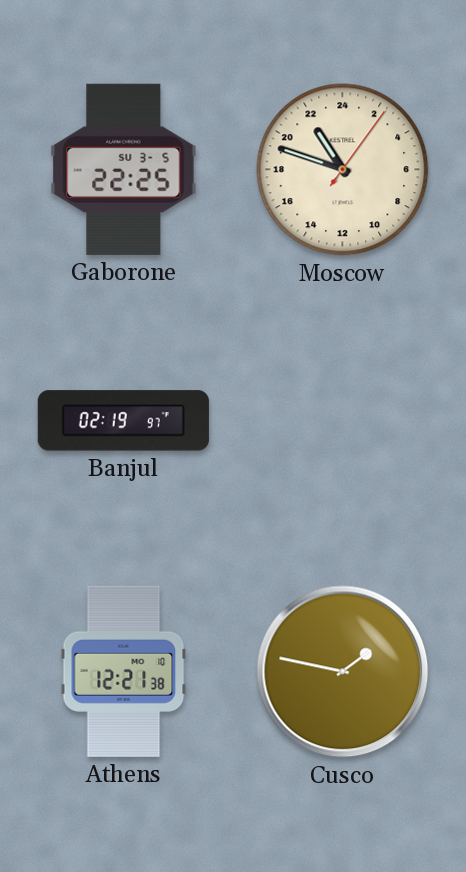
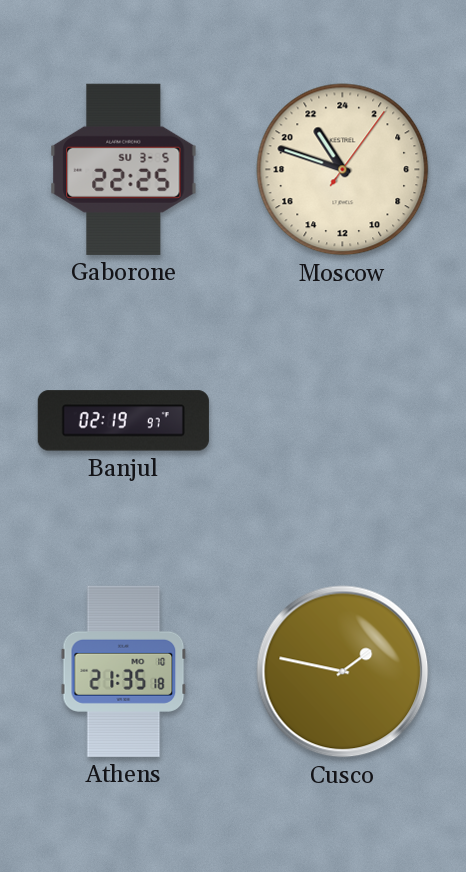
Athens: 12:21 -> 21:35 (124, 671)
